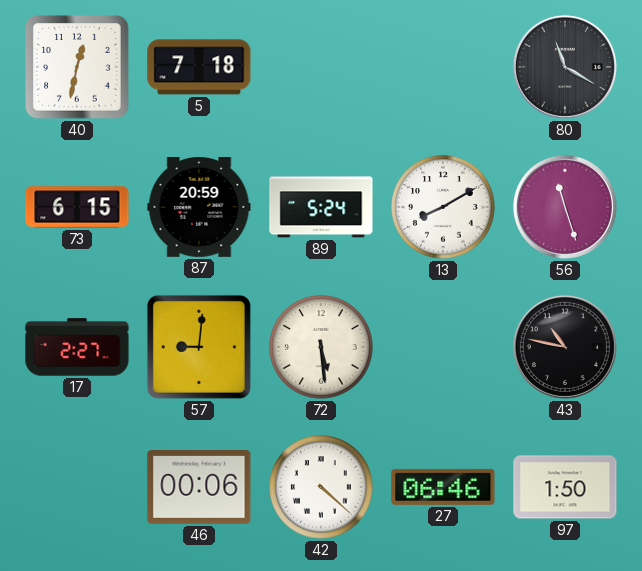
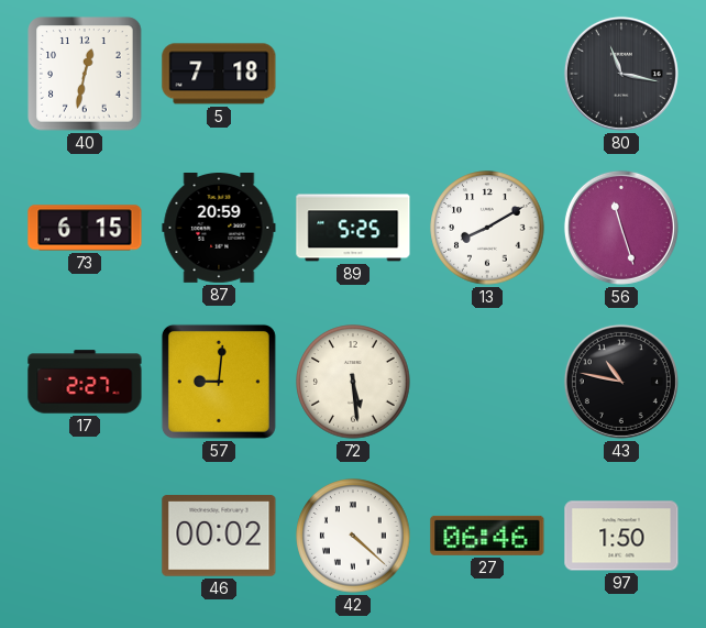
80: 11:20 -> 11:17 (621, 74)
89: 5:24 -> 5:25 (353, 228)
46: 00:06 -> 00:02 (219, 537)
